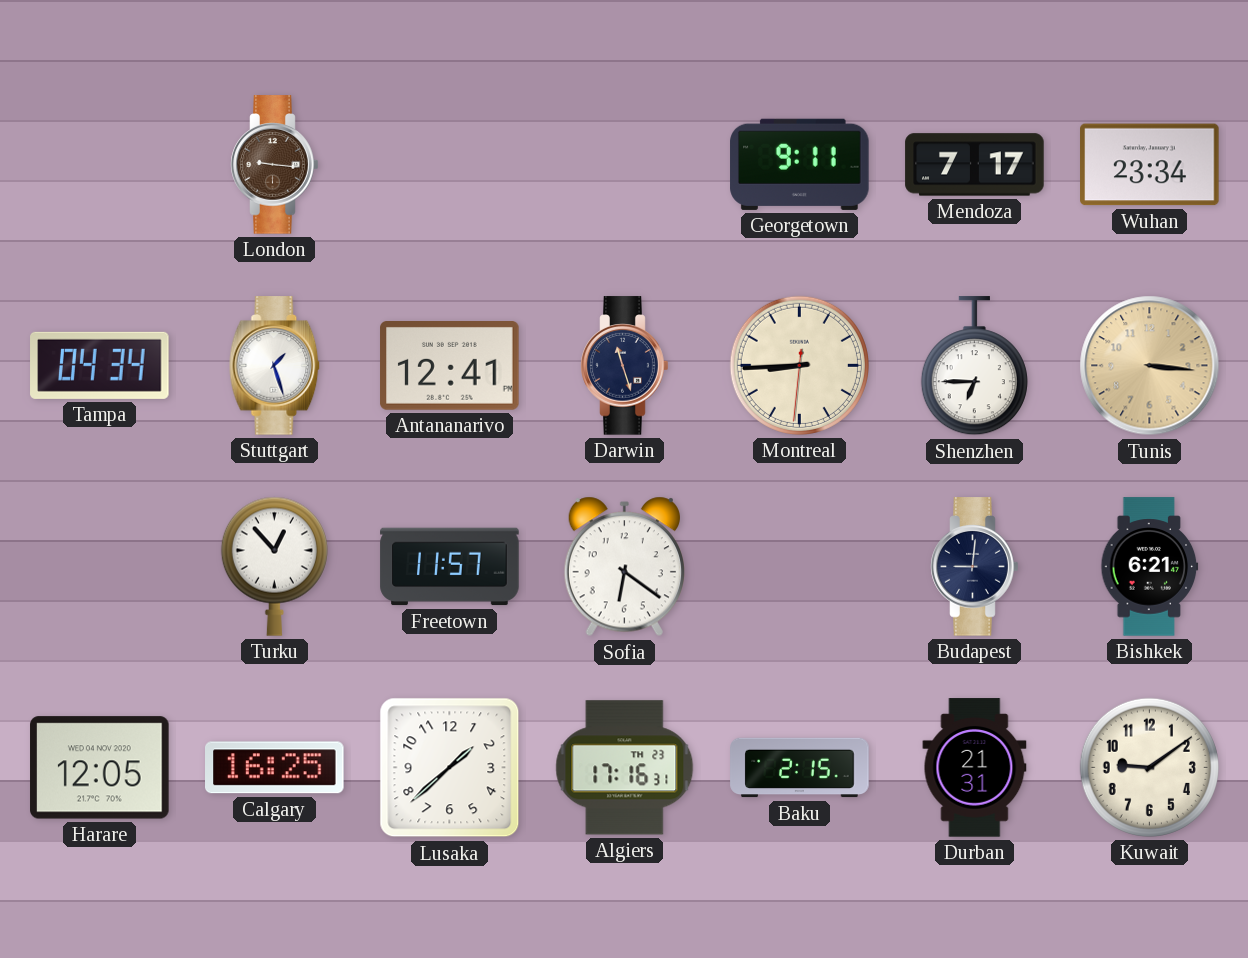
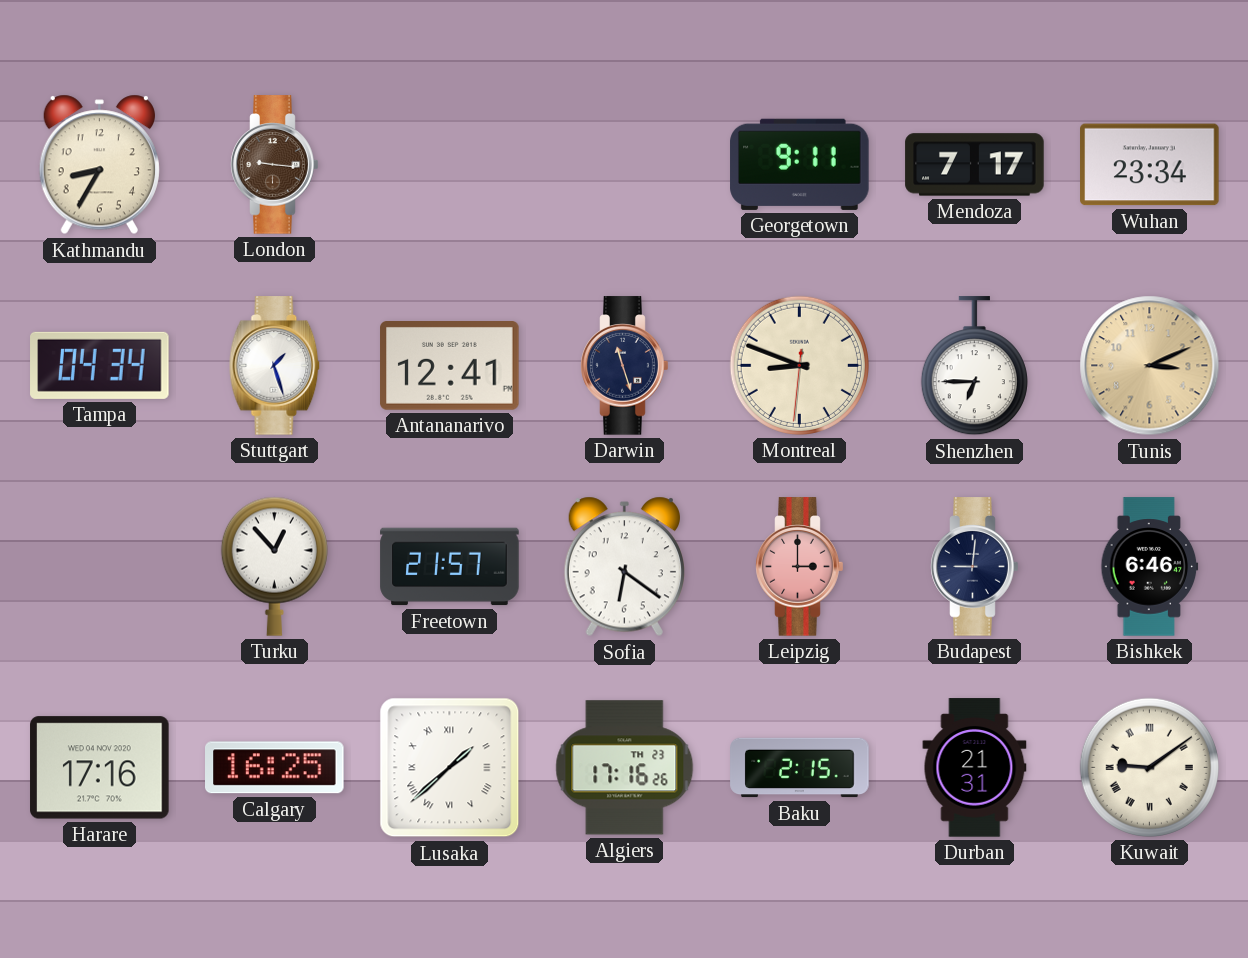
Kathmandu: none -> 8:35 (99, 165)
Montreal: 8:44 -> 8:48 (799, 365)
Tunis: 3:16 -> 3:11 (1150, 366)
Freetown: 11:57 -> 21:57 (450, 567)
Leipzig: none -> 3:00 (800, 567)
Bishkek: 6:21 -> 6:46 (1150, 567)
Harare: 12:05 -> 17:16 (100, 768)
Lusaka numerals: Arabic -> Roman (450, 768)
Algiers: 17:16:31 -> 17:16:26 (625, 768)
Kuwait numerals: Arabic -> Roman (1149, 767)
